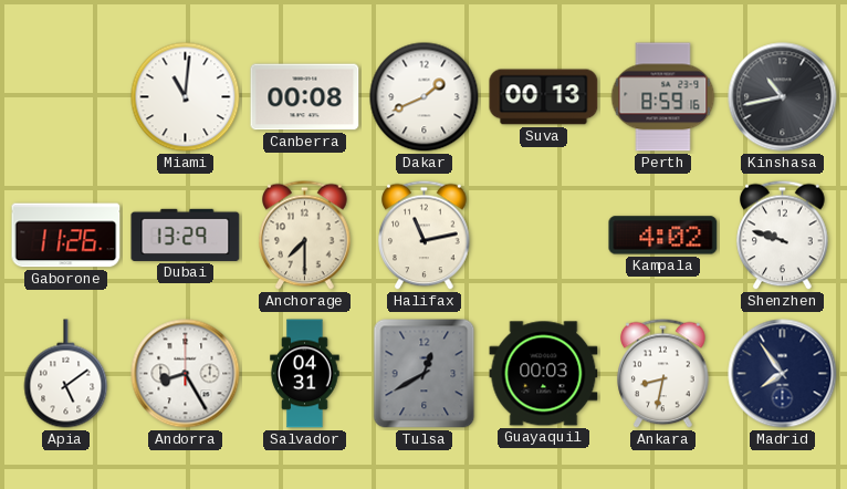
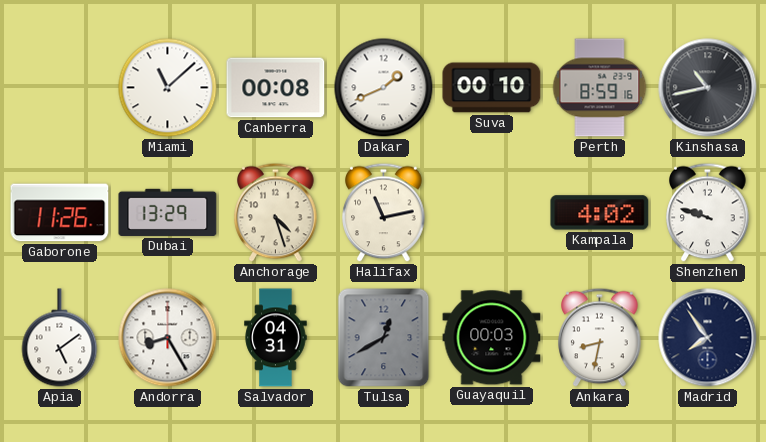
Miami: 11:01 -> 11:08 (168, 88)
Suva: 00:13 -> 00:10 (492, 88)
Anchorage: 7:30 -> 4:27 (276, 213)
